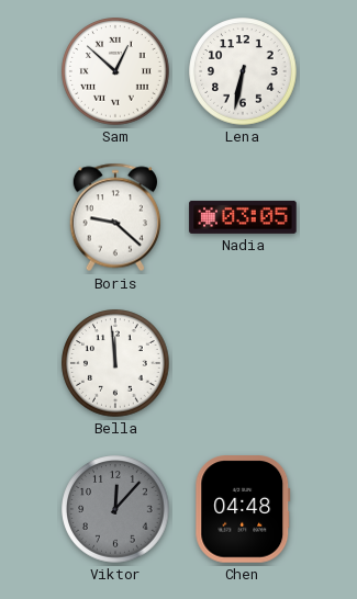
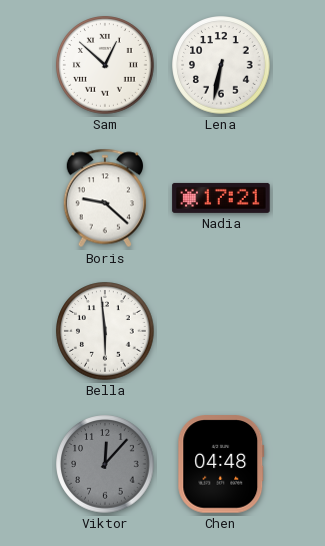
Nadia: 03:05 -> 17:21 (221, 198)
Bella: 11:59 -> 5:59 (105, 331)
